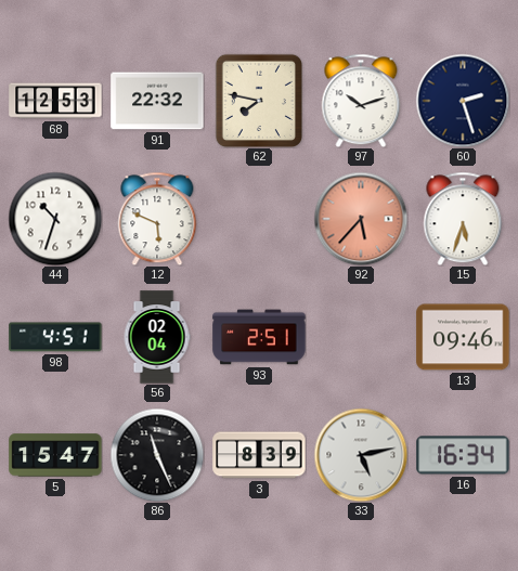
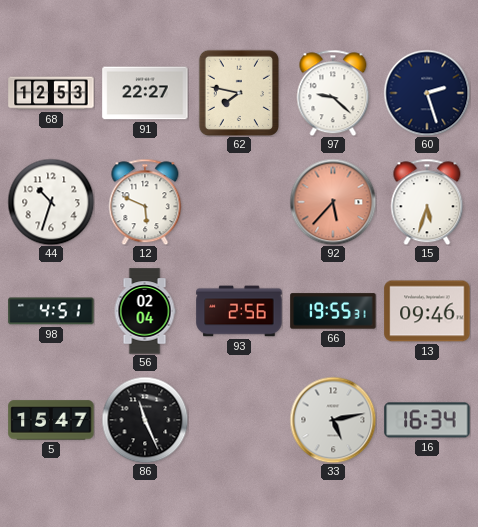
91: 22:32 -> 22:27 (145, 93)
97: 10:12 -> 9:22 (333, 93)
93: 2:51 -> 2:56 (239, 311)
66: none -> 19:55 (333, 311)
3: 8:39 -> none (259, 455)
